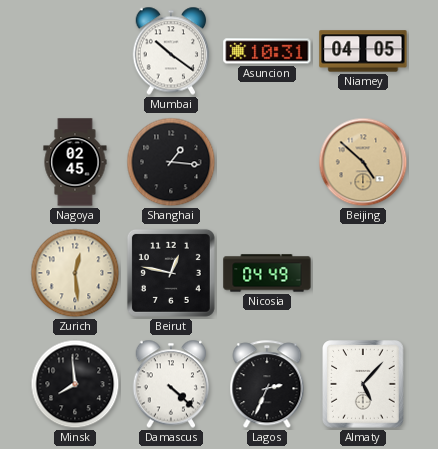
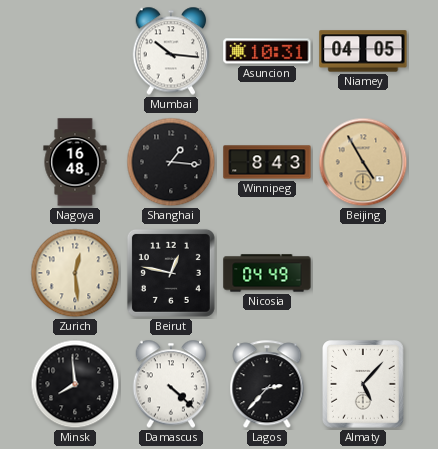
Mumbai: 10:21 -> 10:16 (171, 51)
Nagoya: 02:45 -> 16:48 (75, 162)
Winnipeg: none -> 8:43 (267, 162)
Beijing: 4:52 -> 4:55 (363, 162)
Lagos: 2:34 -> 2:37 (267, 385)
